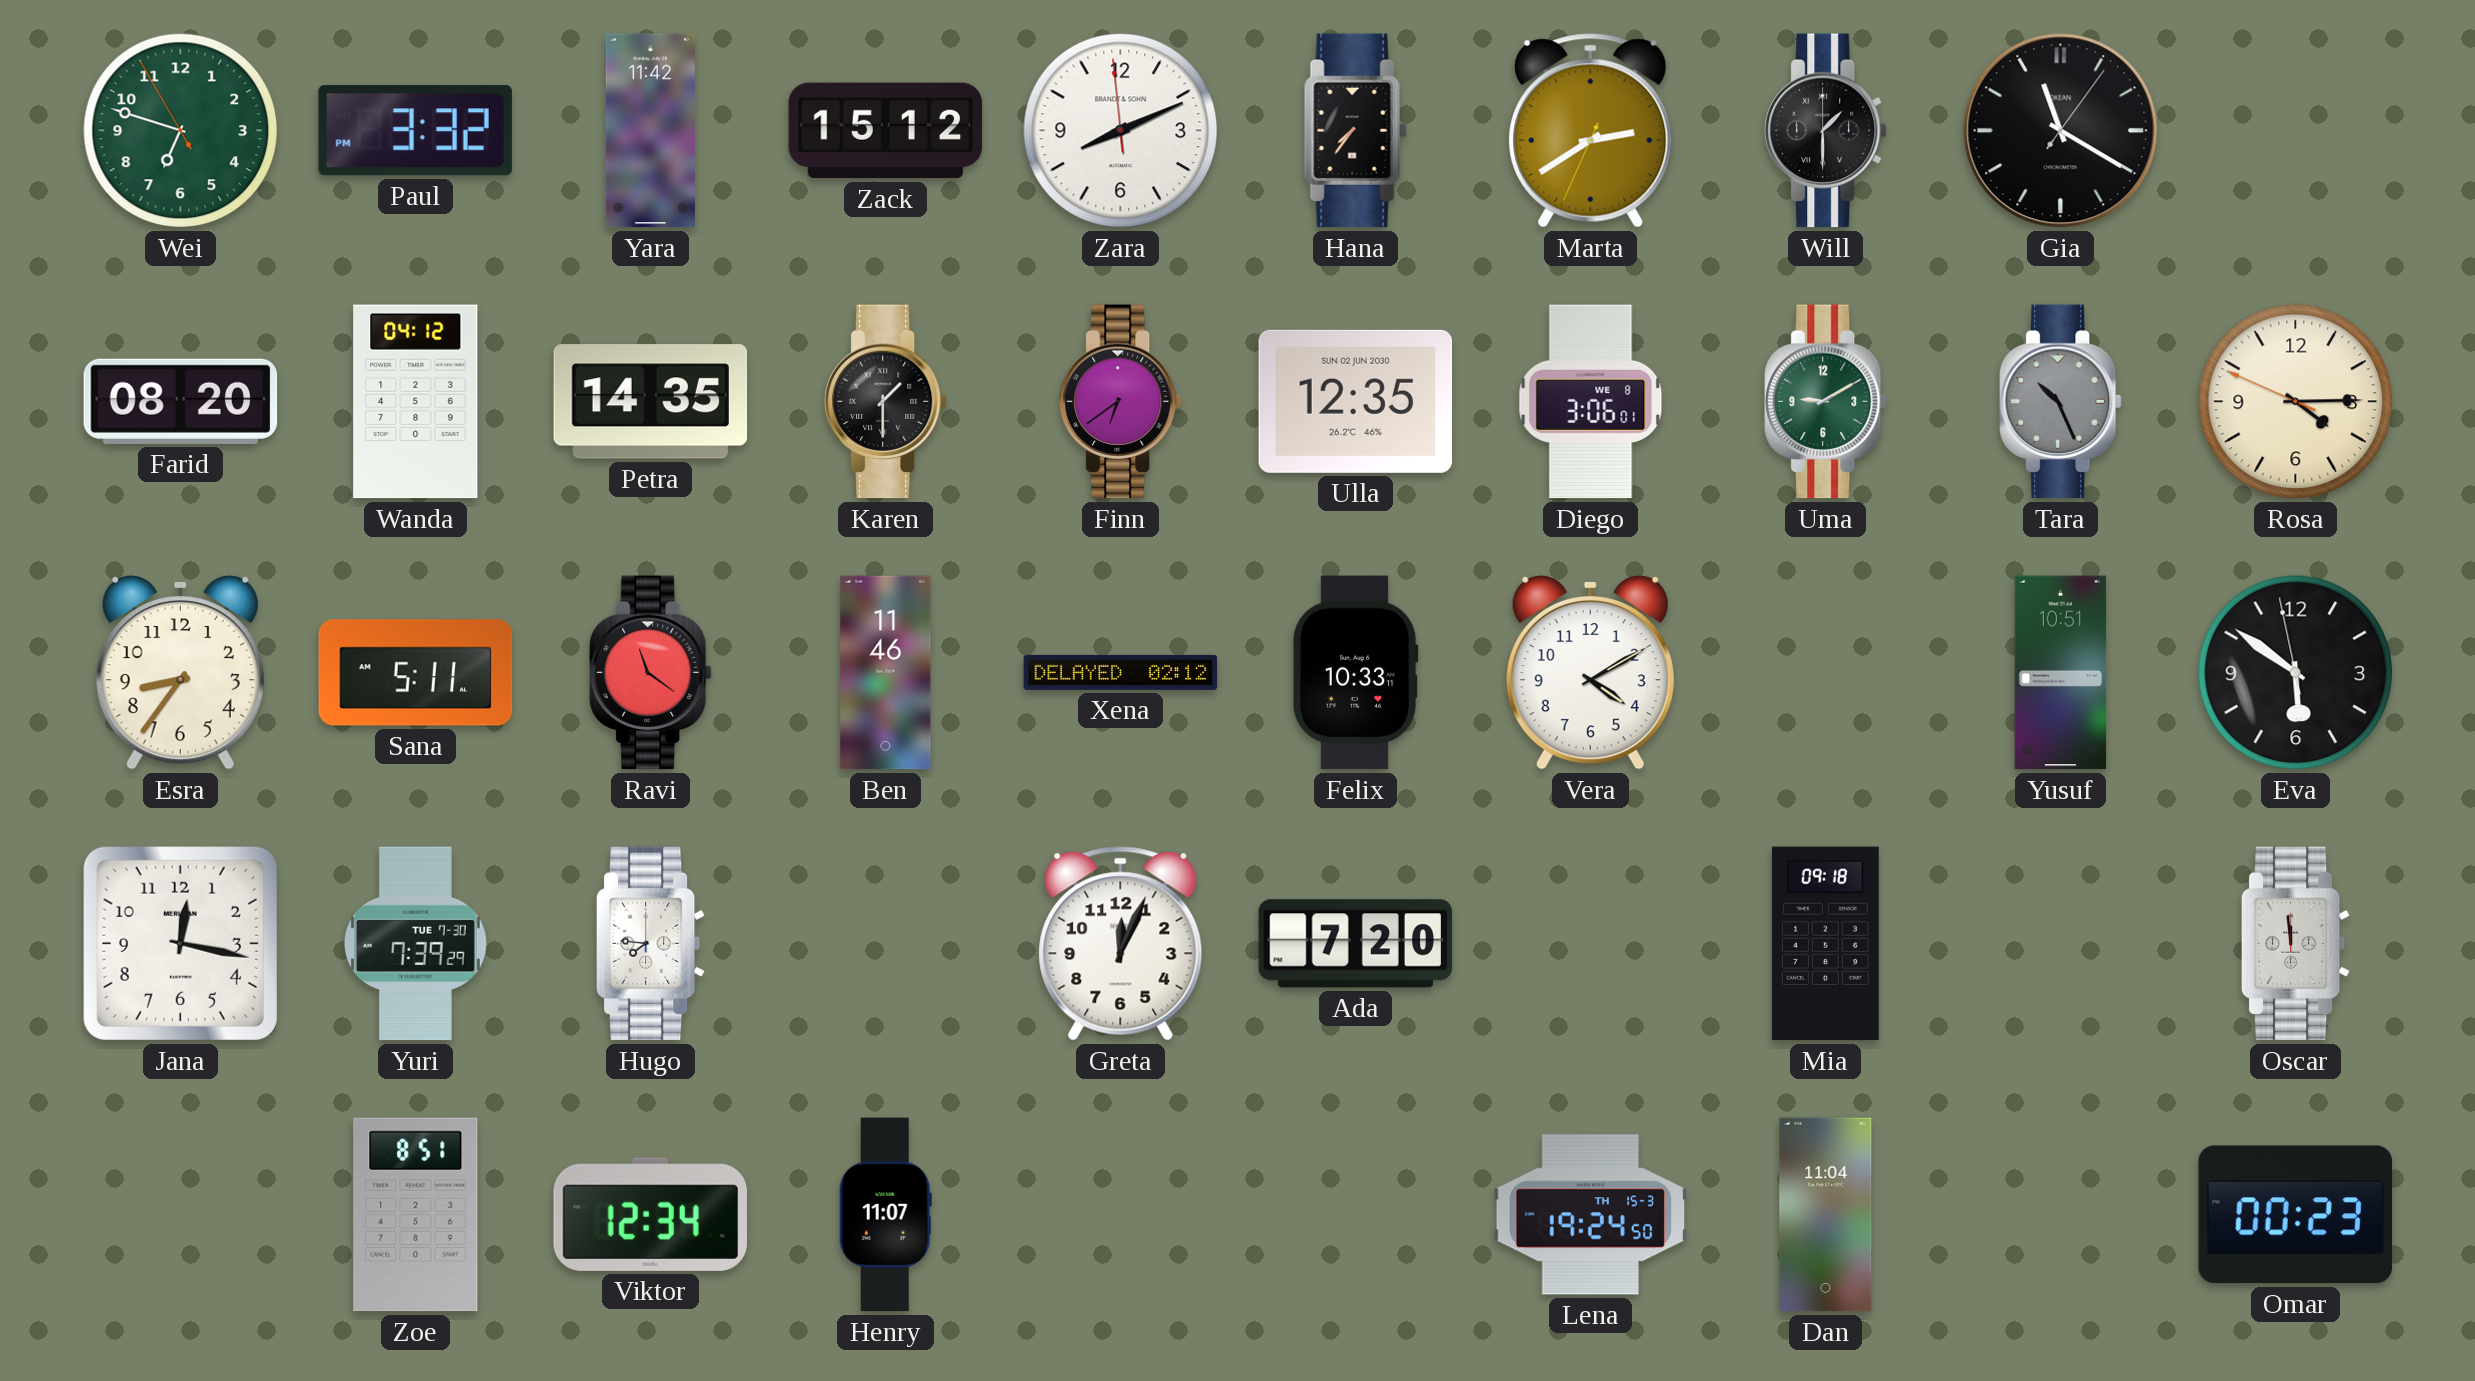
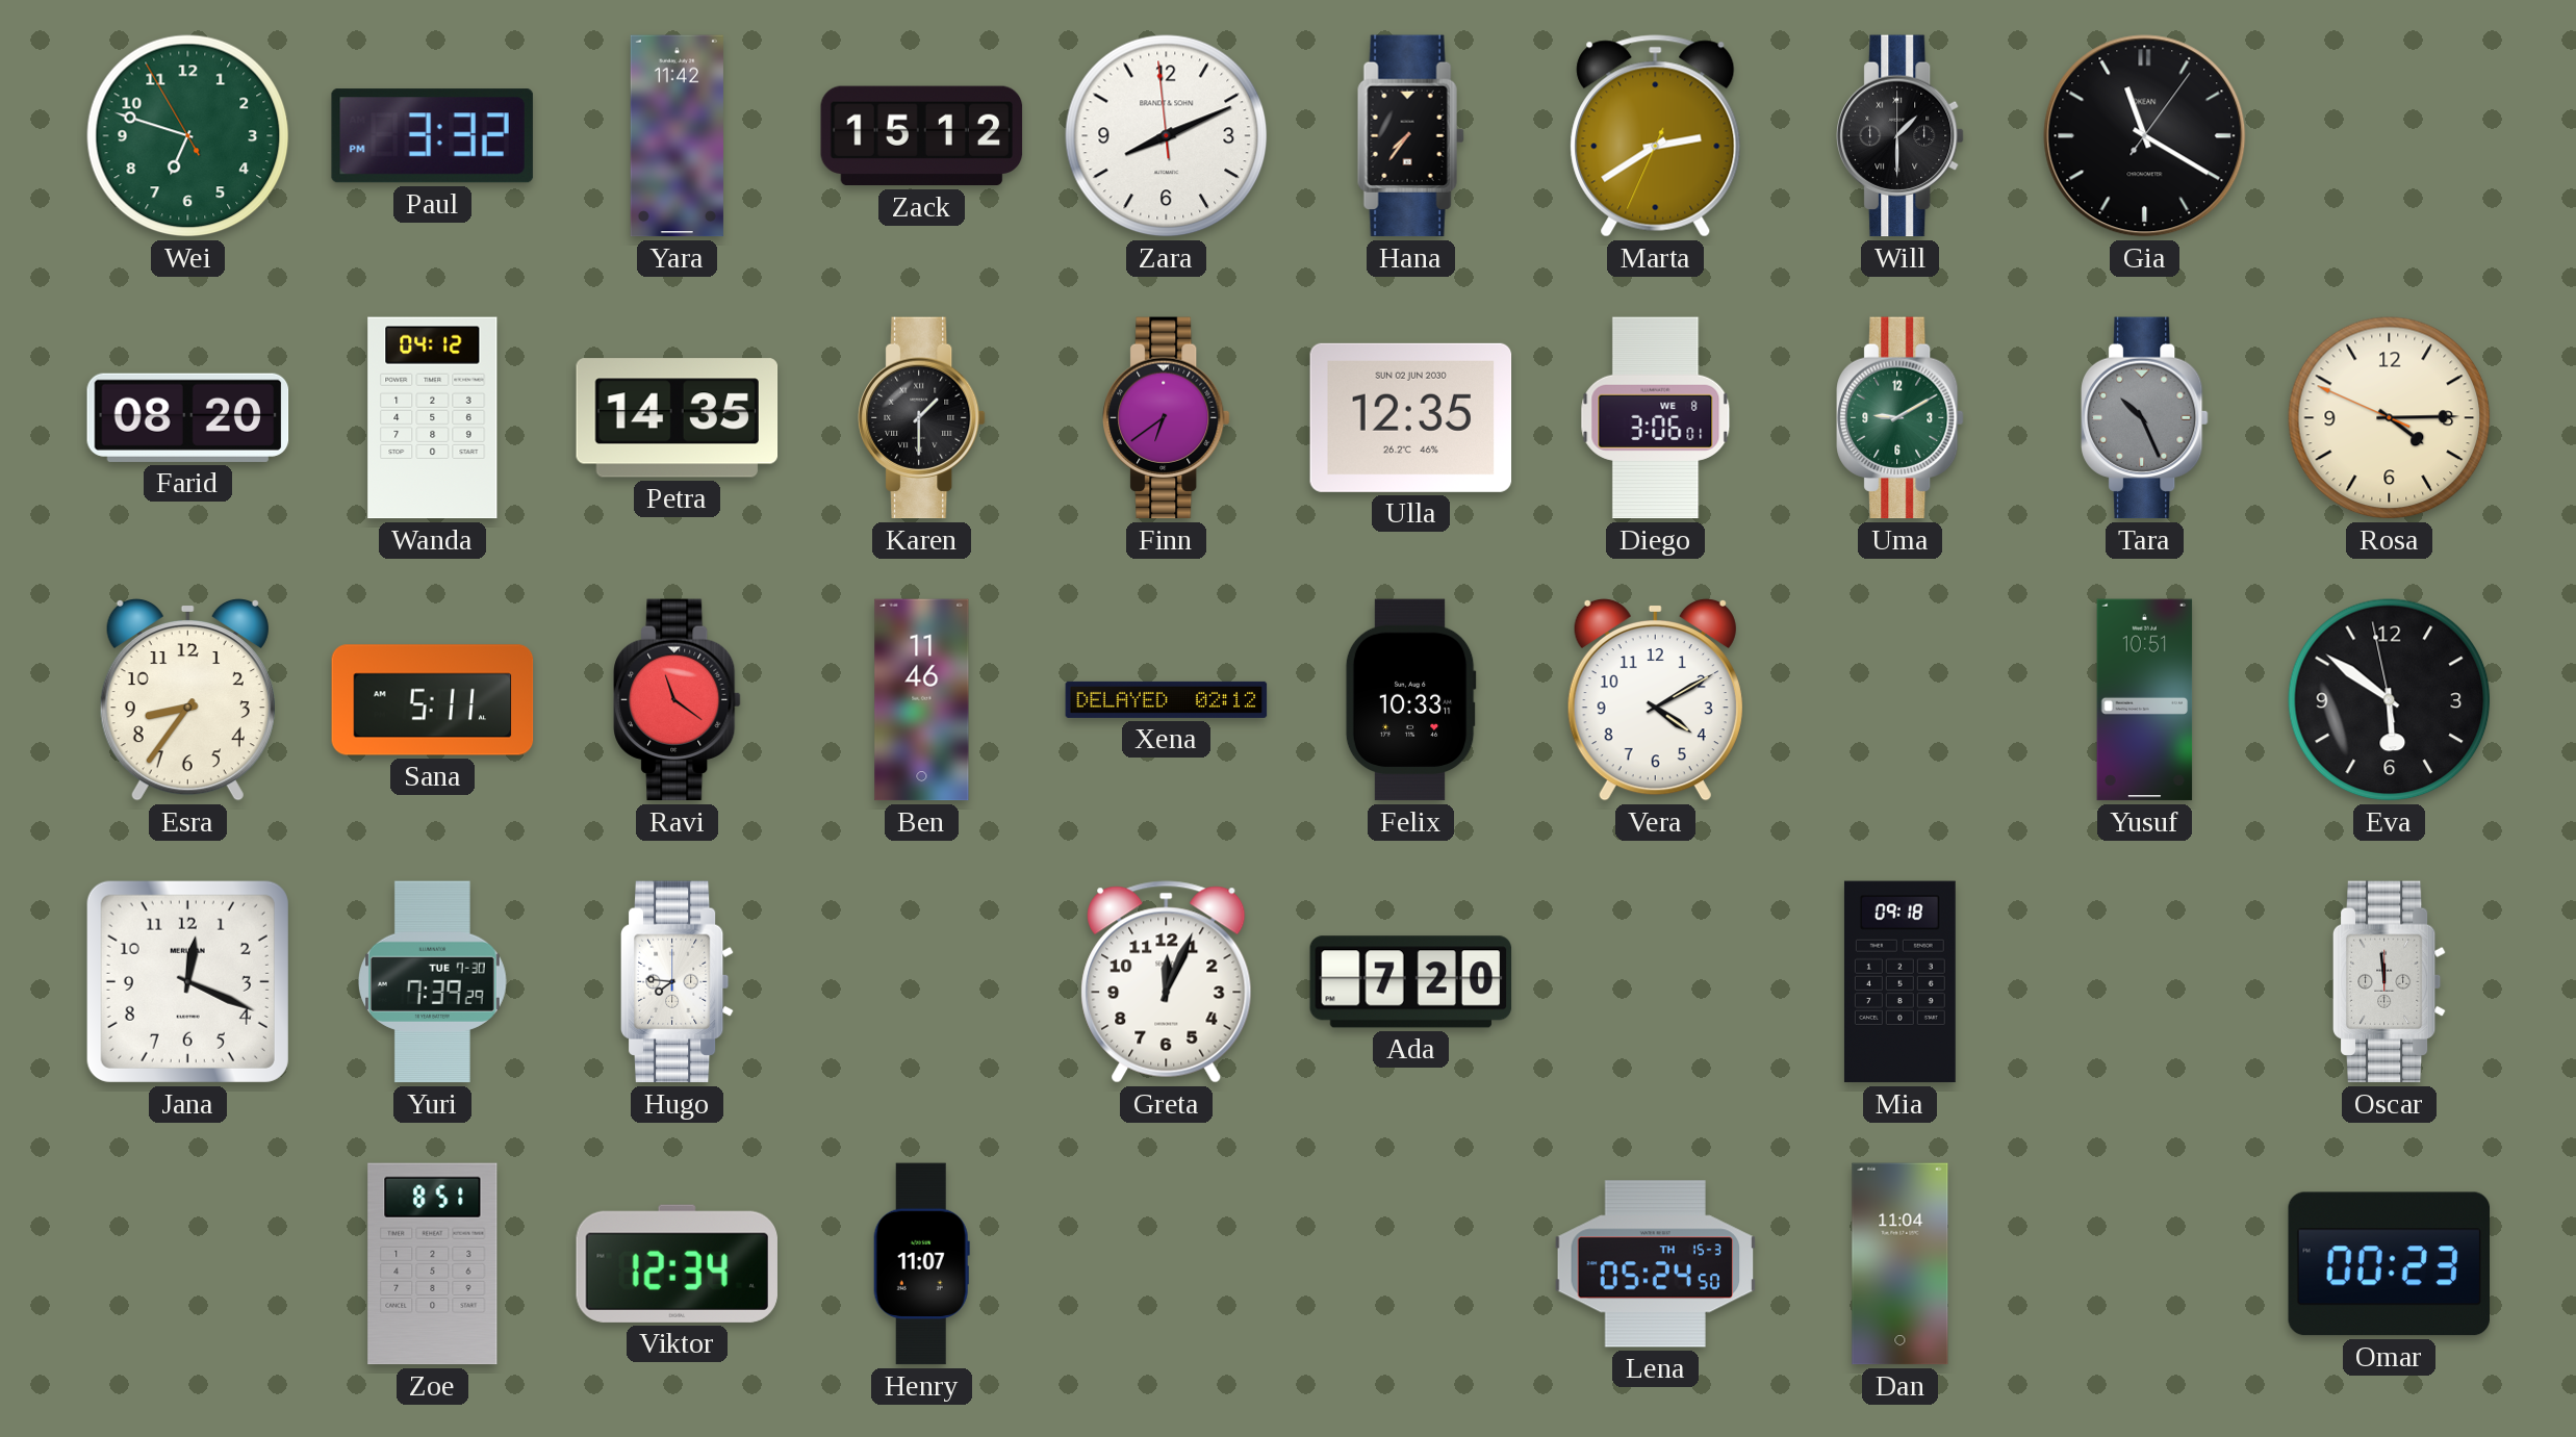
Jana: 12:17 -> 12:19 (187, 981)
Lena: 19:24 -> 05:24 (1656, 1264)
